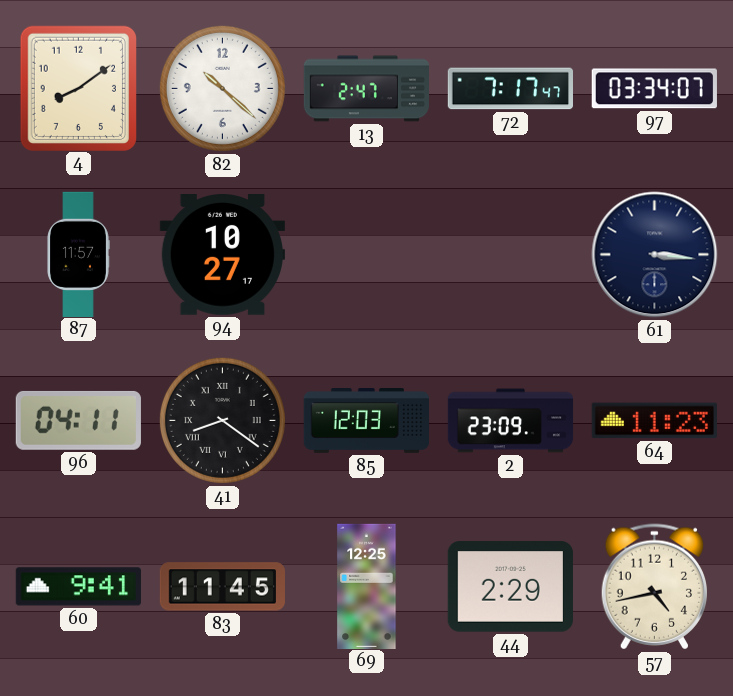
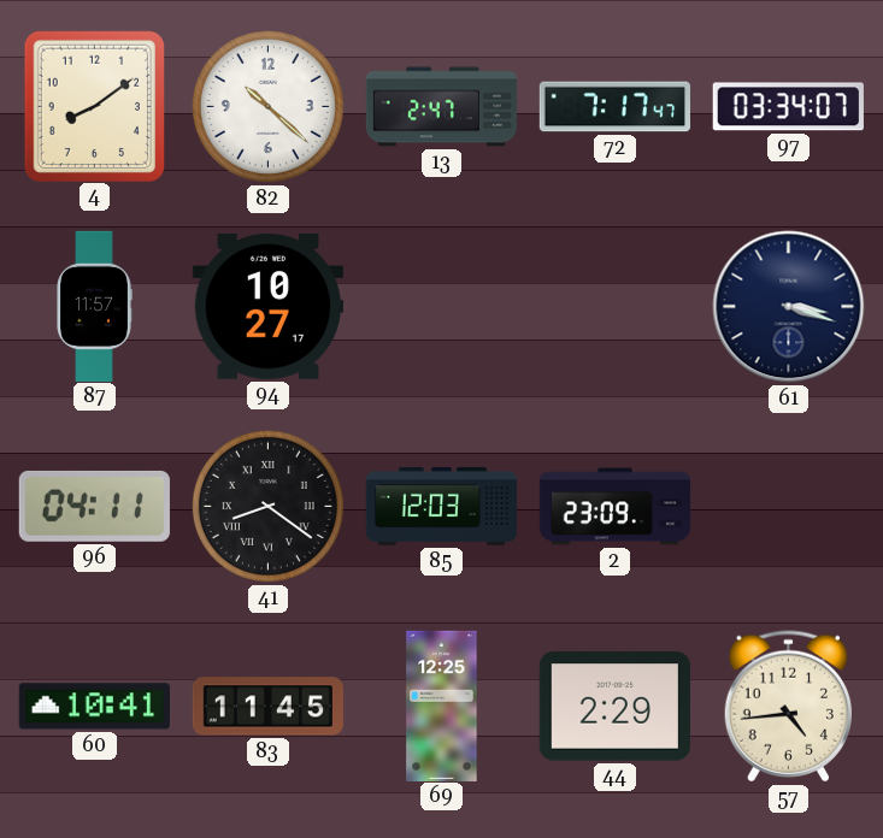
61: 3:16 -> 3:18 (789, 307)
64: 11:23 -> none (654, 421)
60: 9:41 -> 10:41 (94, 707)
57: 4:43 -> 4:44 (788, 707)
